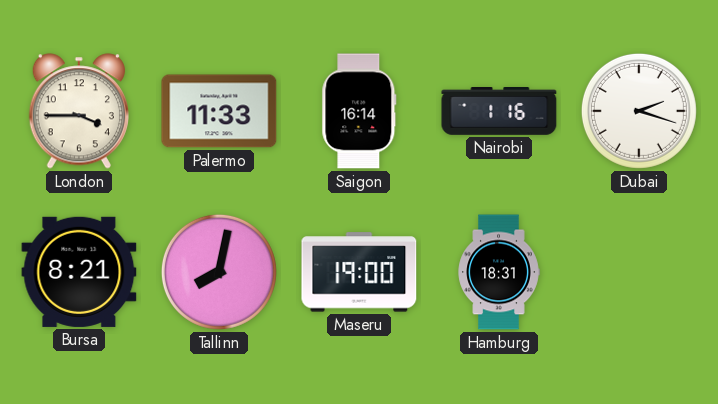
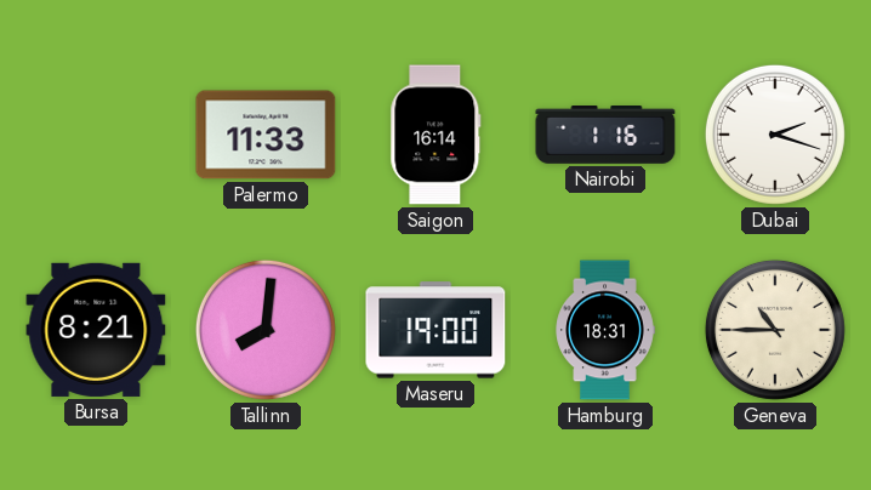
London: 3:45 -> none (79, 111)
Tallinn: 8:02 -> 8:01 (266, 330)
Geneva: none -> 10:45 (775, 330)
